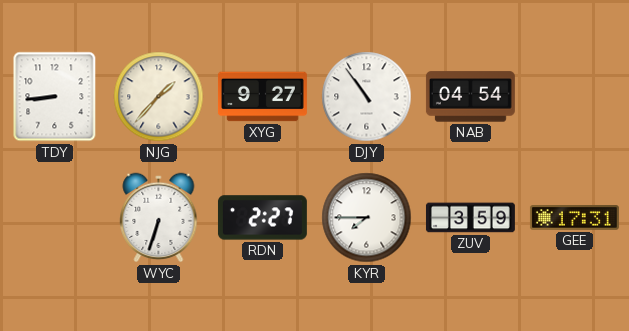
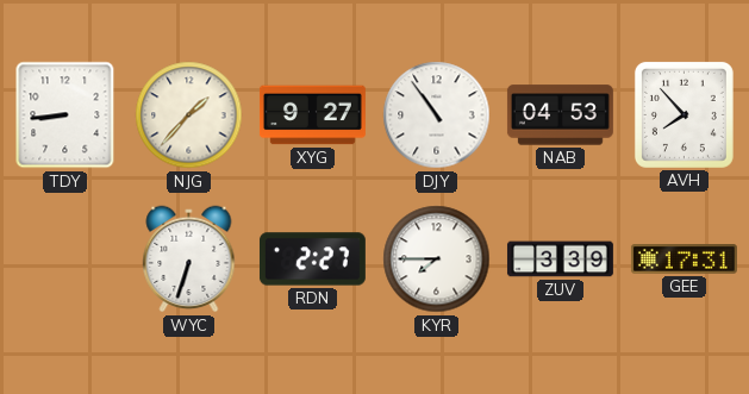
NAB: 04:54 -> 04:53 (560, 115)
AVH: none -> 7:53 (684, 114)
ZUV: 3:59 -> 3:39 (560, 259)
